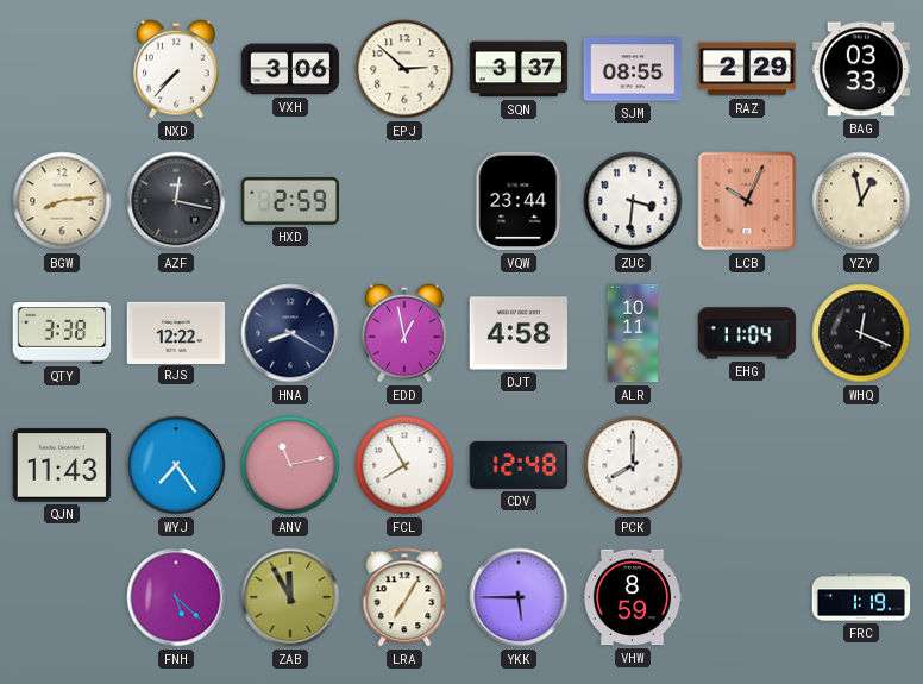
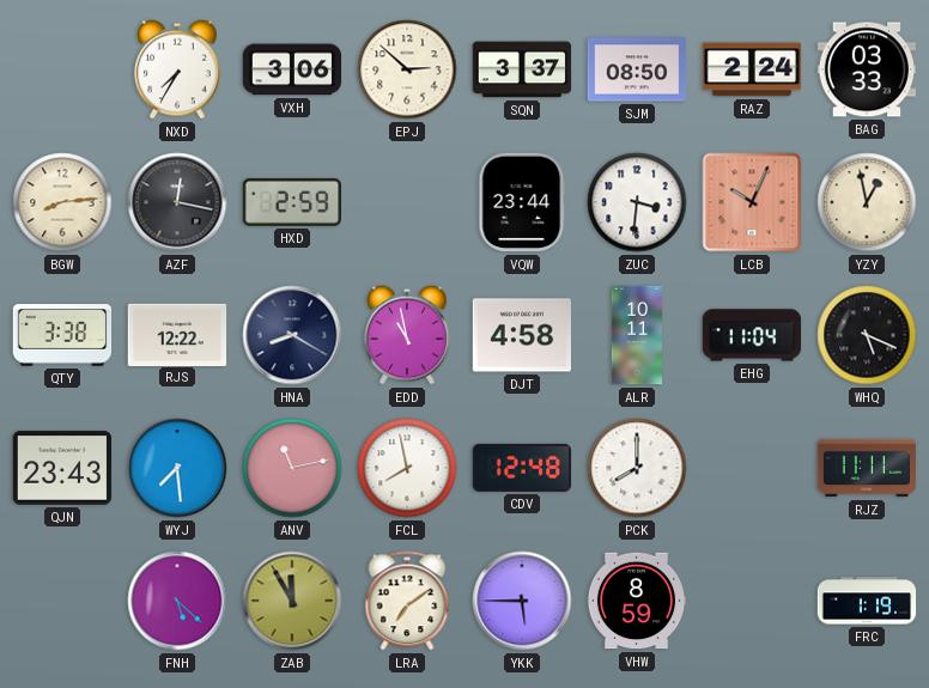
NXD: 7:37 -> 7:35 (178, 69)
SJM: 08:55 -> 08:50 (637, 69)
RAZ: 2:29 -> 2:24 (752, 69)
EDD: 12:58 -> 10:58 (408, 335)
WHQ: 12:19 -> 5:19 (867, 335)
QJN: 11:43 -> 23:43 (62, 468)
WYJ: 7:24 -> 7:29 (177, 468)
FCL: 7:55 -> 7:58 (407, 468)
RJZ: none -> 11:11 (867, 468)
LRA: 7:05 -> 7:09 (407, 601)
